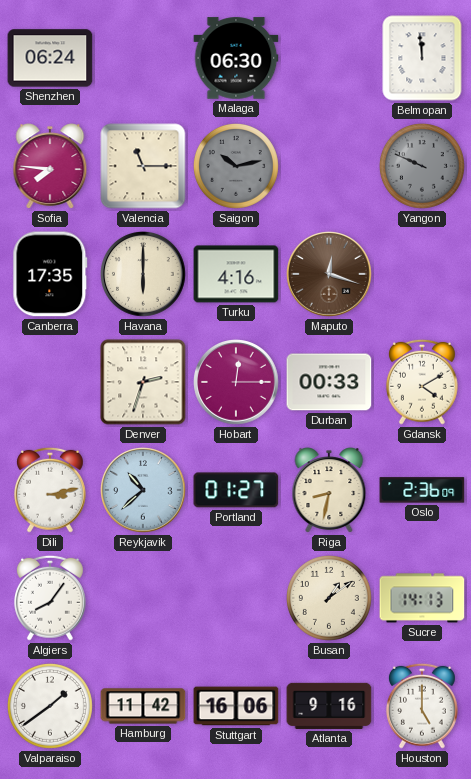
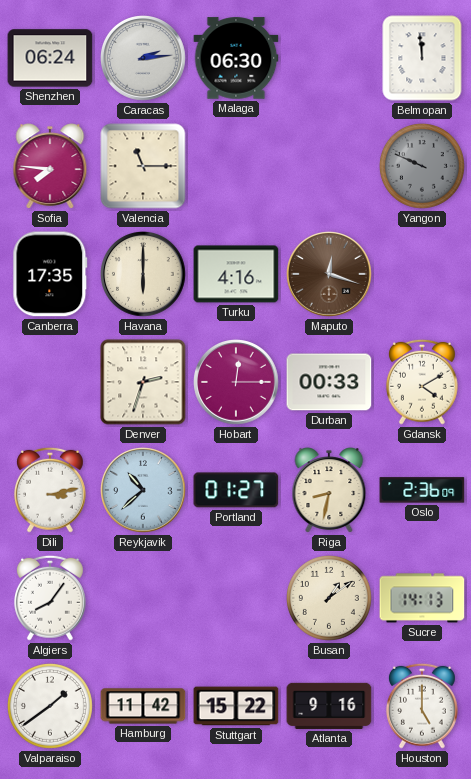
Caracas: none -> 2:14 (144, 59)
Saigon: 10:13 -> none (236, 166)
Stuttgart: 16:06 -> 15:22 (236, 706)
